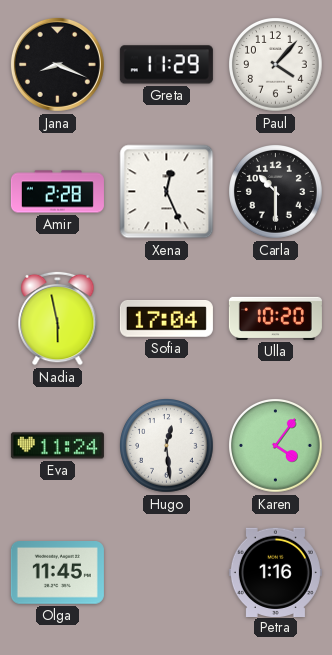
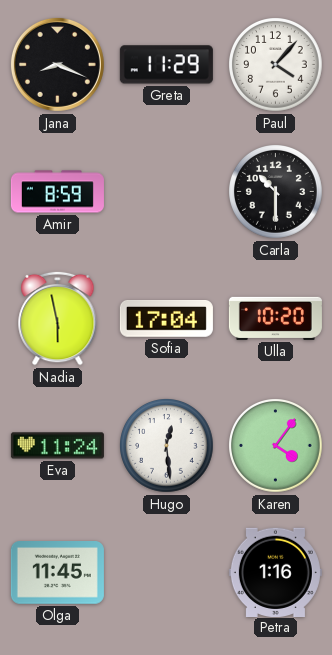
Amir: 2:28 -> 8:59 (57, 192)
Xena: 12:26 -> none (167, 192)
